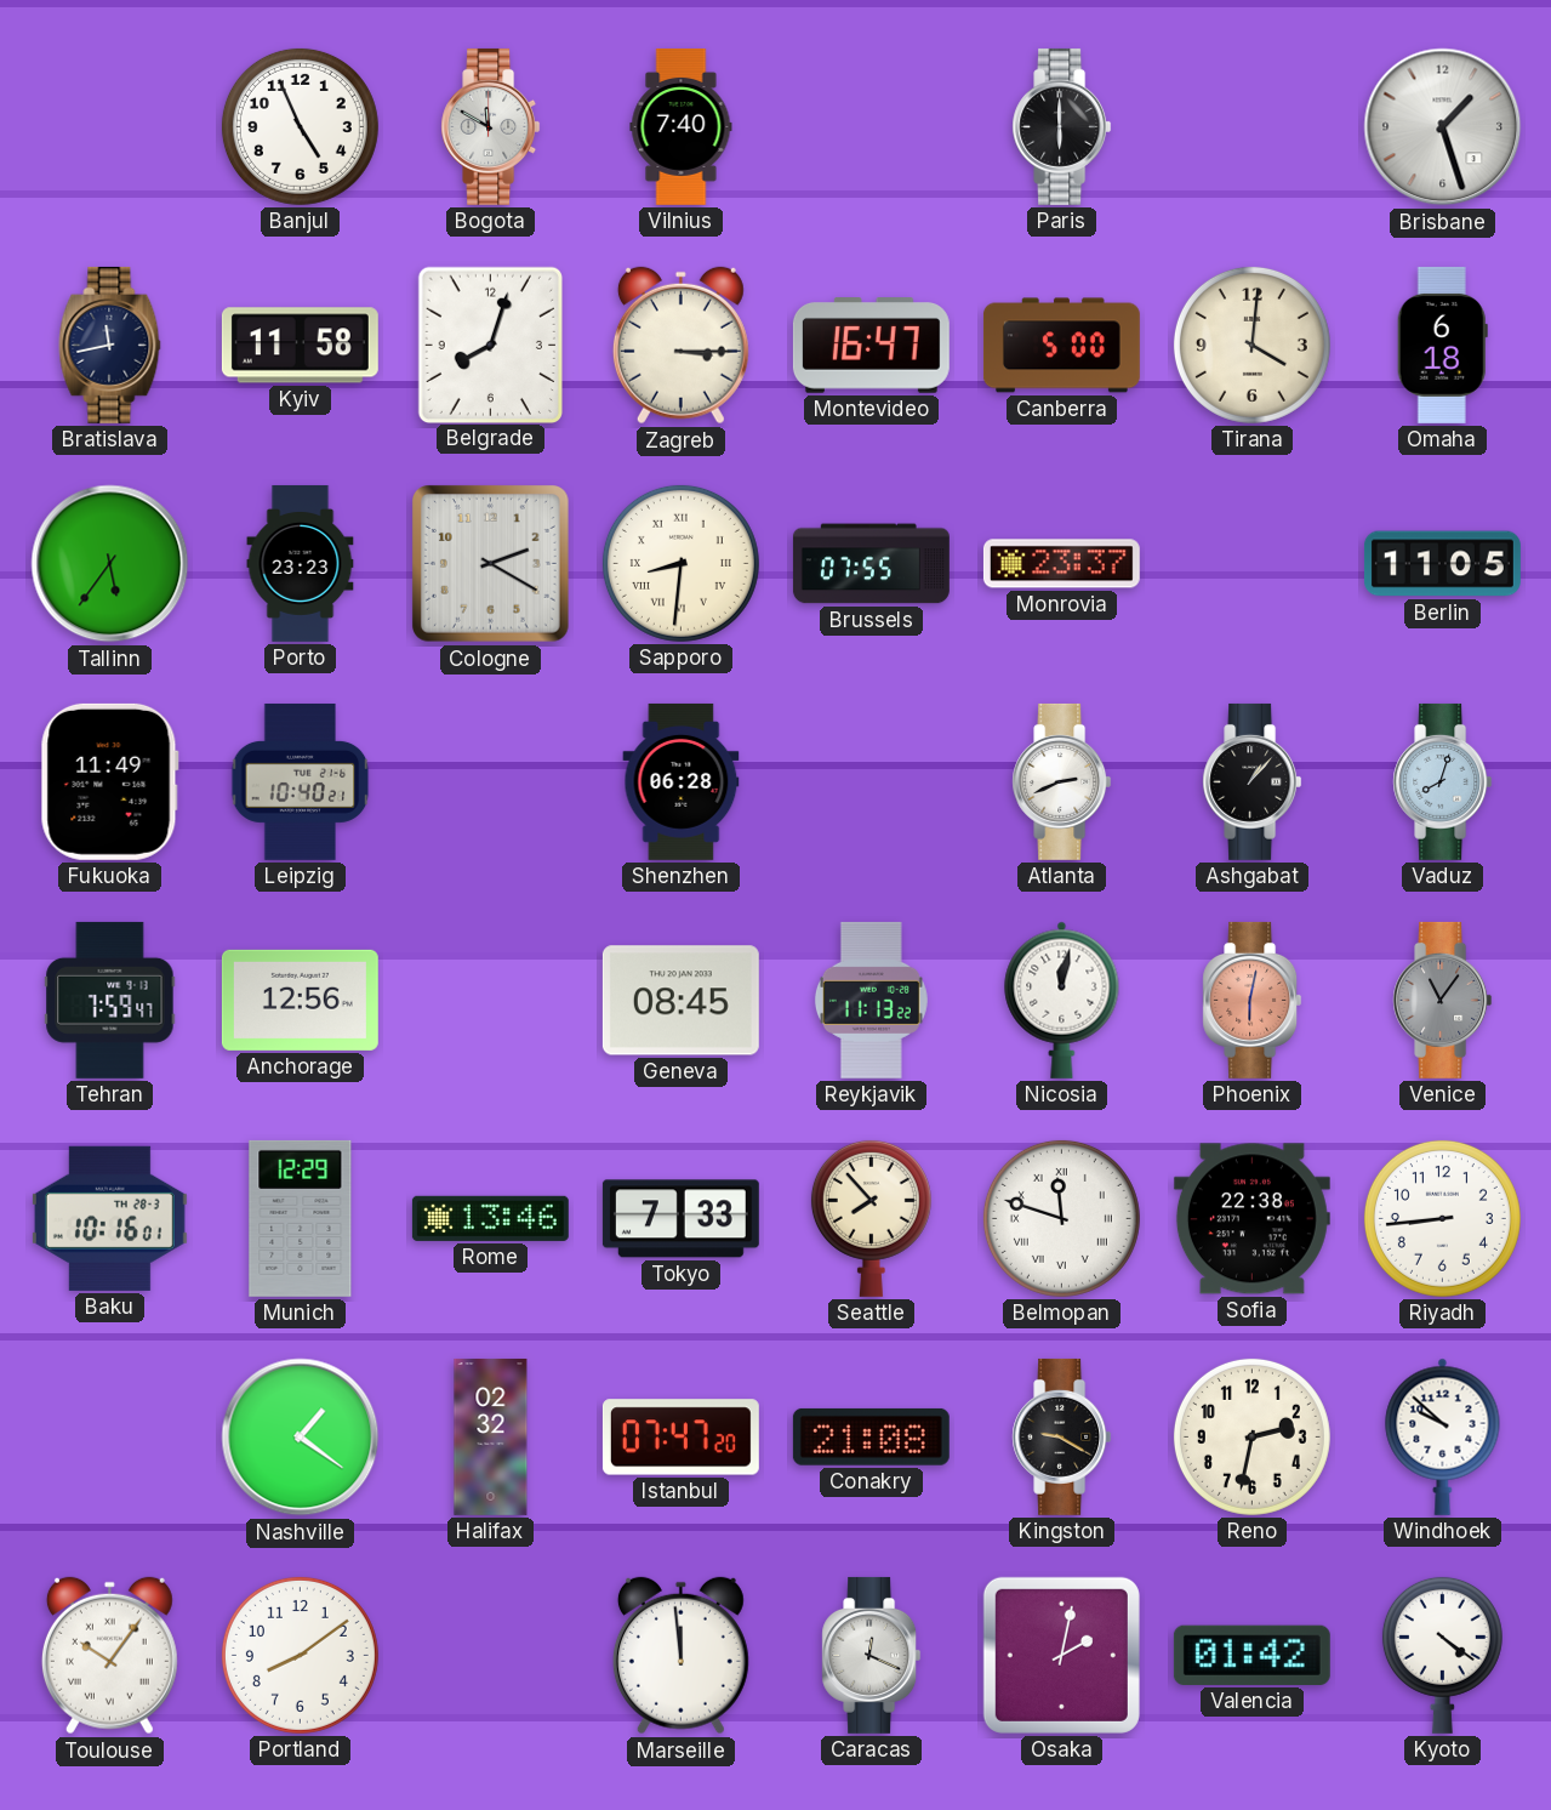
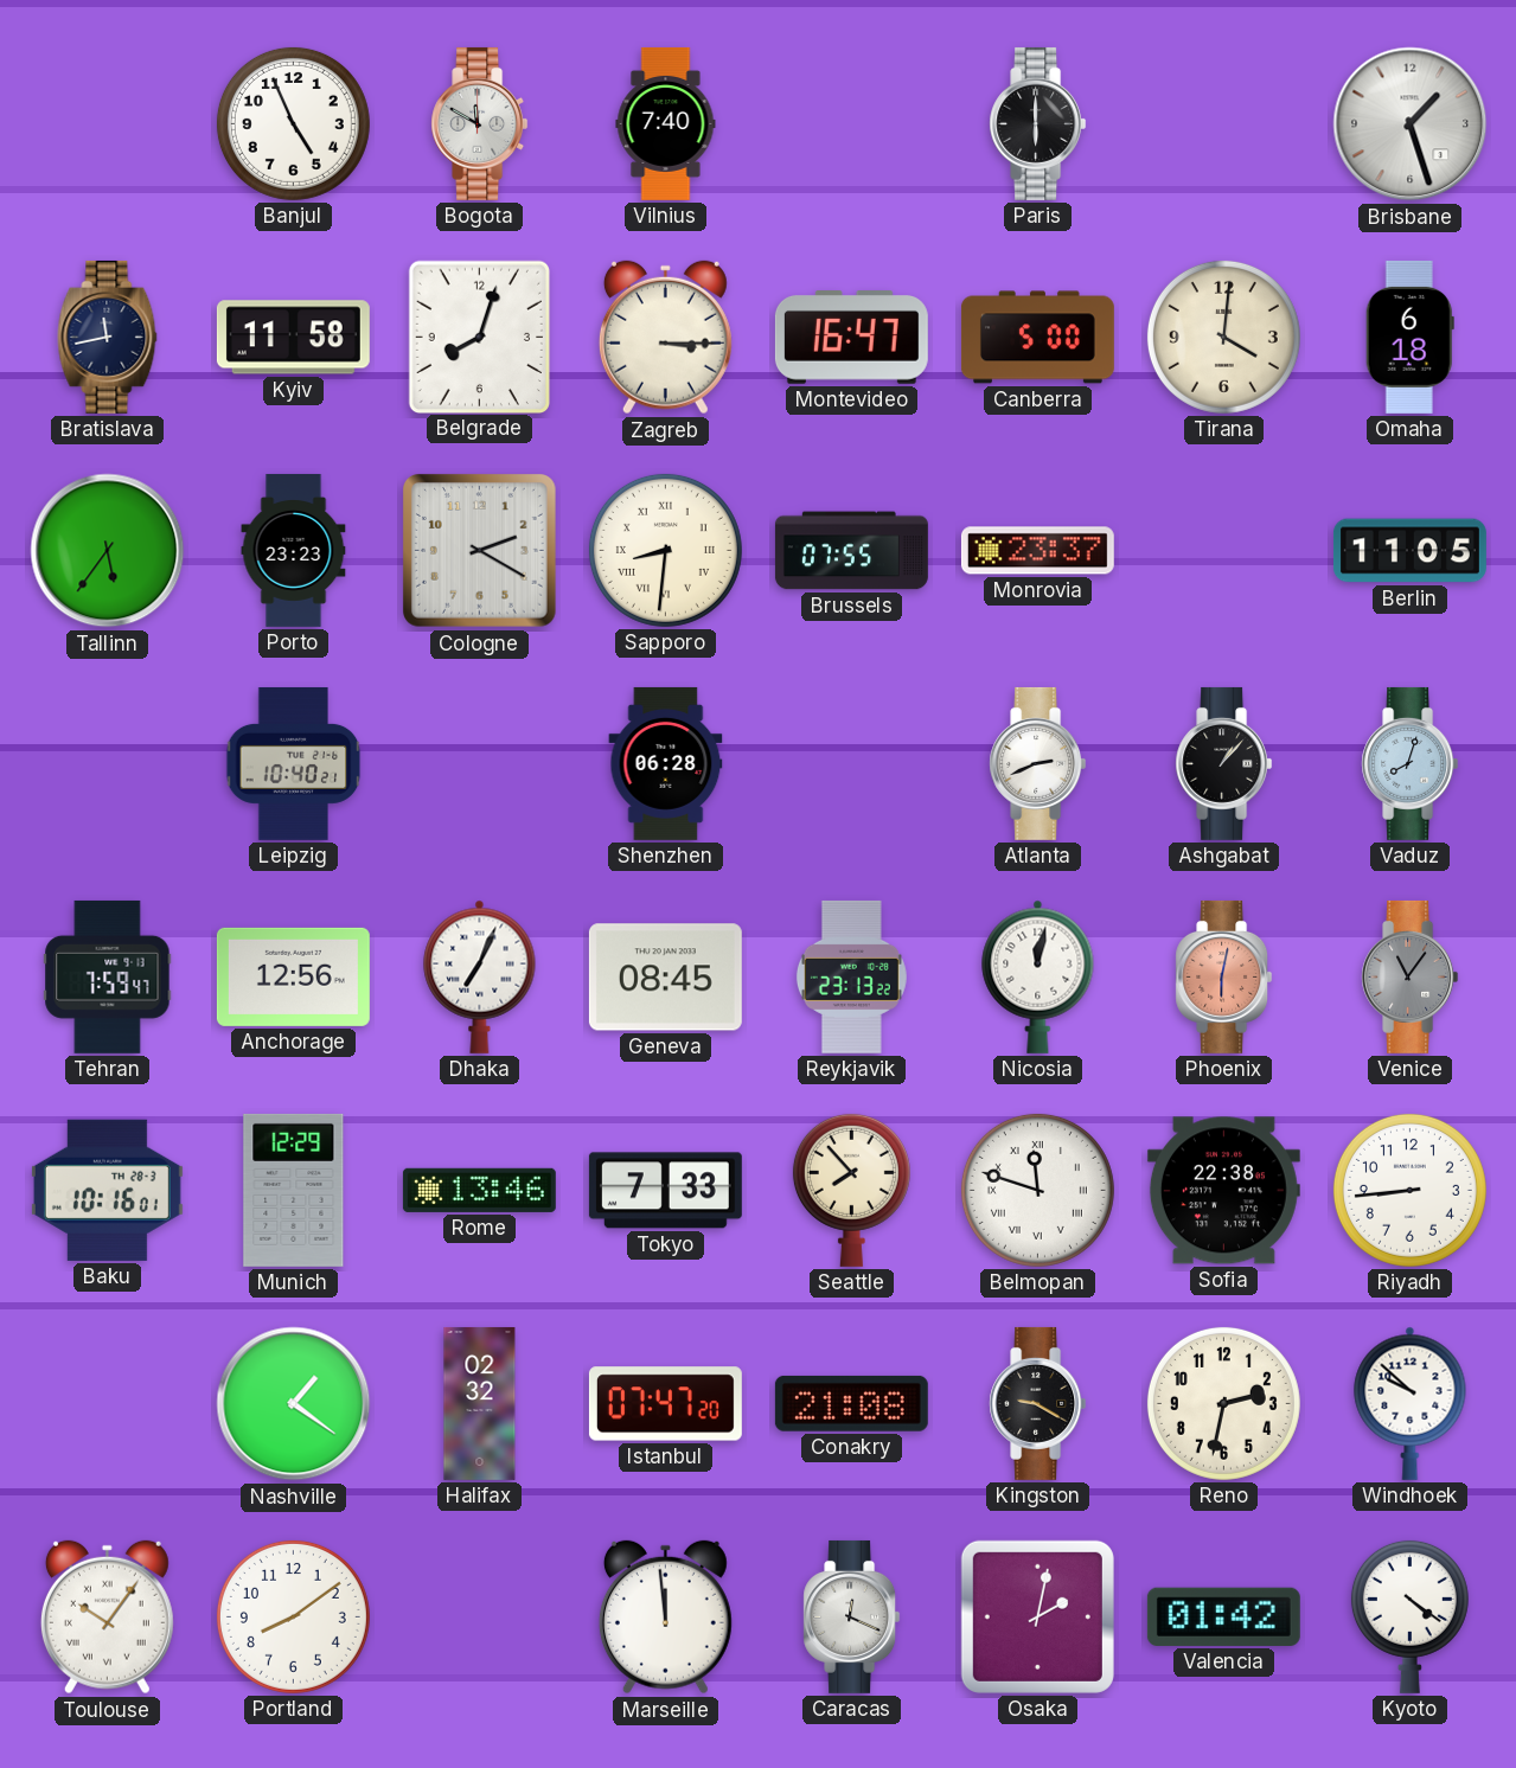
Fukuoka: 11:49 -> none (109, 781)
Dhaka: none -> 7:04 (480, 976)
Reykjavik: 11:13 -> 23:13 (851, 976)
